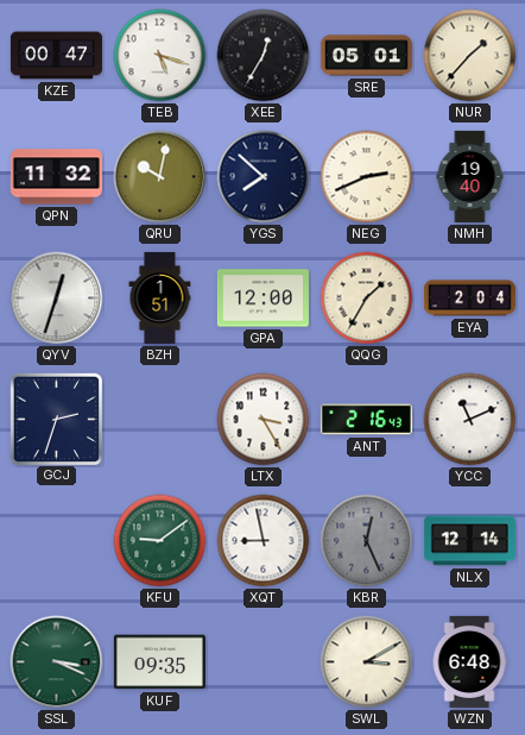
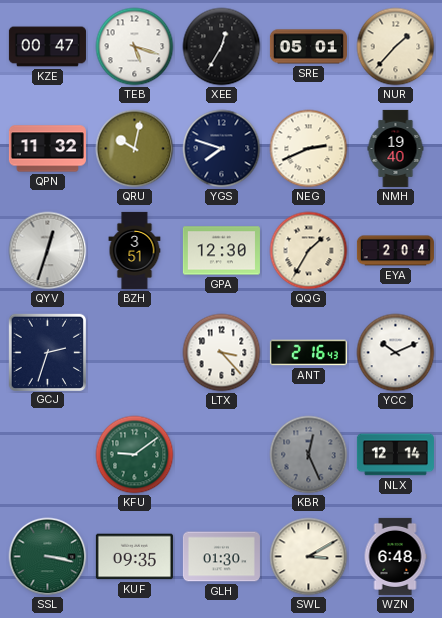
YGS: 7:52 -> 7:48 (222, 149)
BZH: 1:51 -> 3:51 (135, 250)
GPA: 12:00 -> 12:30 (221, 251)
LTX: 3:25 -> 3:23 (222, 353)
YCC: 11:11 -> 10:11 (396, 353)
XQT: 8:58 -> none (264, 541)
SSL: 3:19 -> 3:17 (48, 557)
GLH: none -> 01:30 (221, 557)
